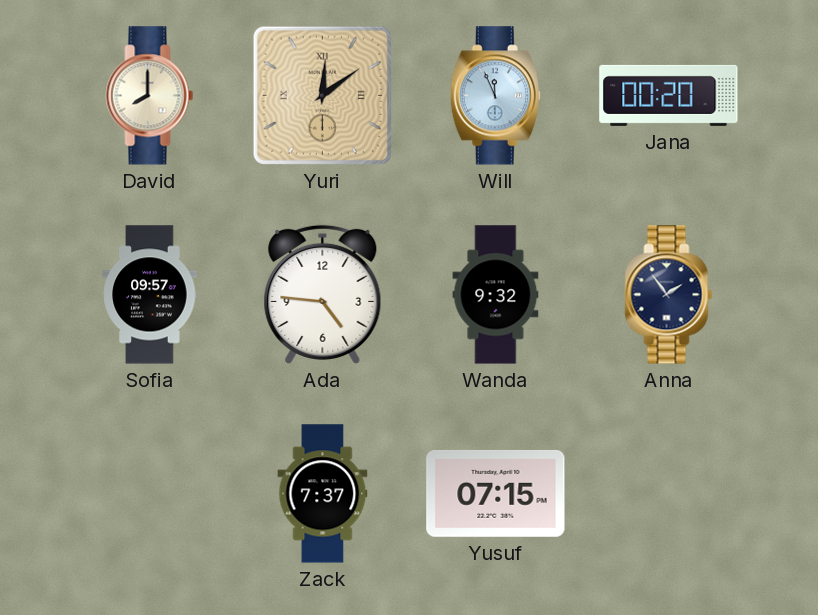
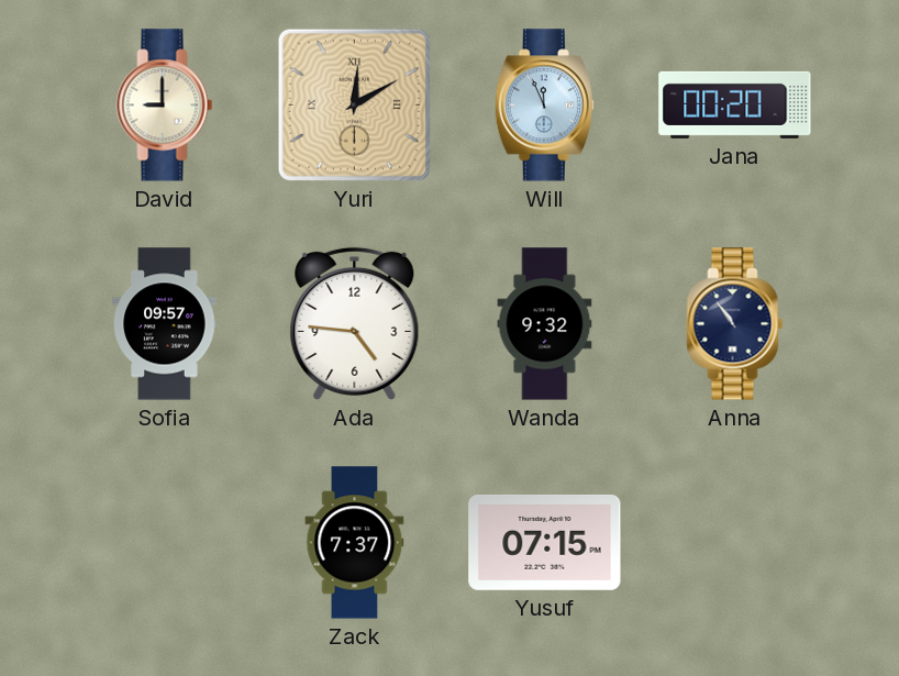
David: 8:00 -> 9:00 (165, 106)
Yuri: 12:09 -> 12:10 (354, 104)
Anna: 1:54 -> 10:54 (735, 324)
